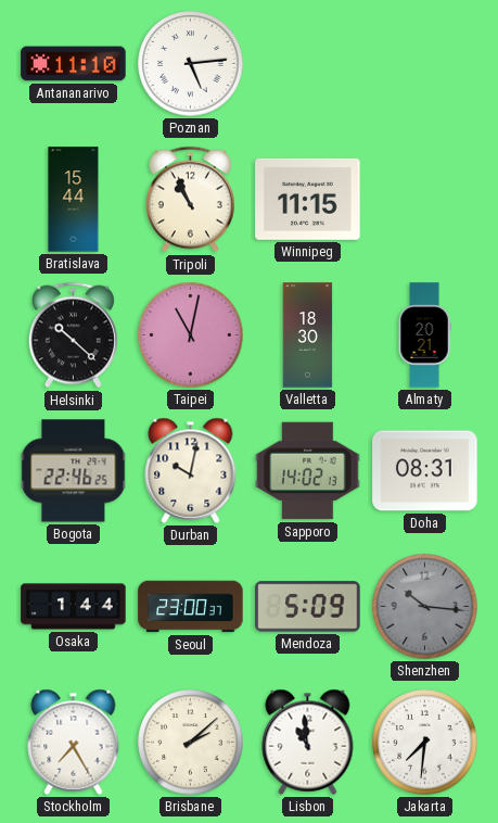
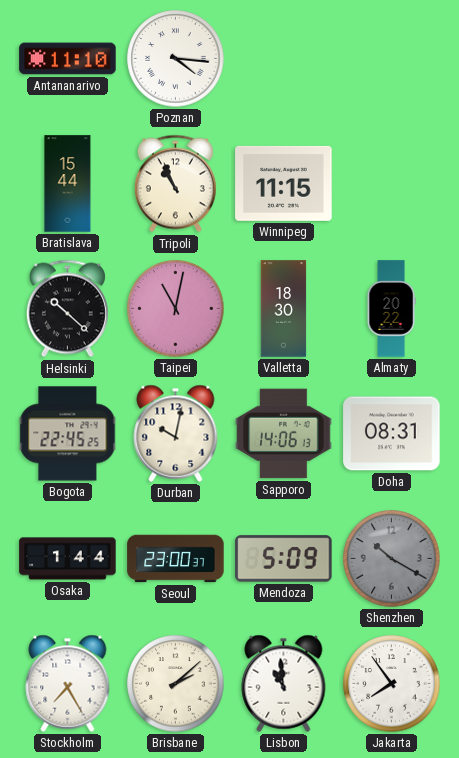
Poznan: 5:14 -> 4:16 (176, 59)
Almaty: 20:21 -> 20:22 (391, 309)
Bogota: 22:46 -> 22:45 (68, 434)
Sapporo: 14:02 -> 14:06 (284, 434)
Shenzhen: 10:16 -> 10:20 (392, 559)
Jakarta: 7:31 -> 7:54 (392, 684)
